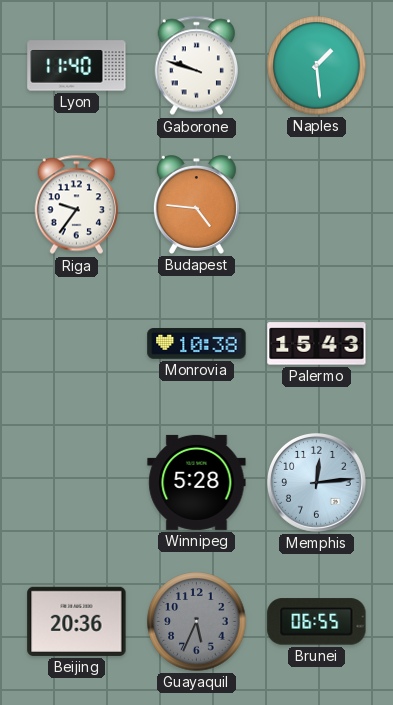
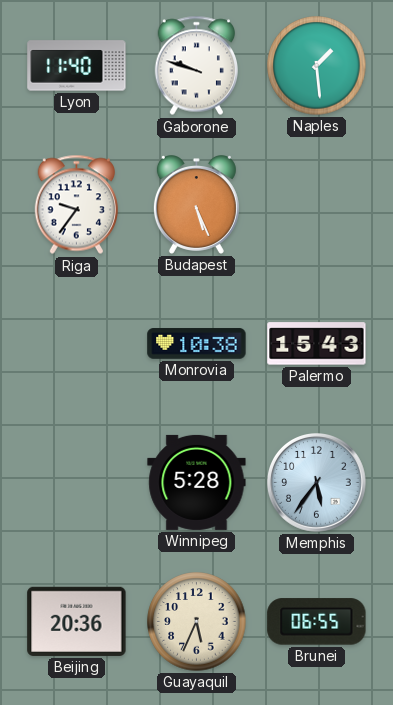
Budapest: 4:46 -> 5:26 (196, 205)
Memphis: 12:14 -> 5:36 (317, 483)
Guayaquil dial: grey -> cream (197, 622)
